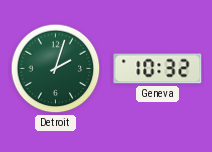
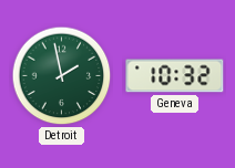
Detroit: 2:03 -> 1:58 (62, 76)
